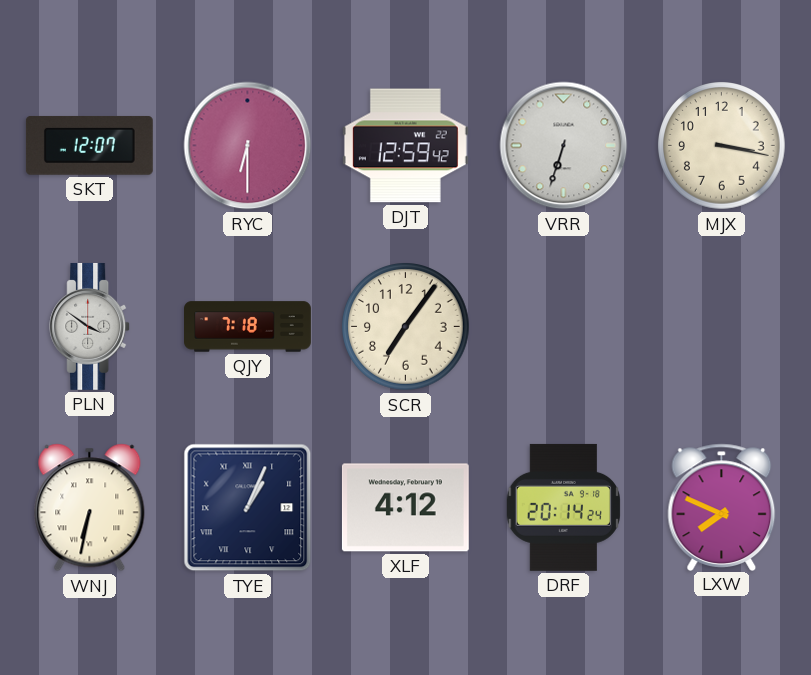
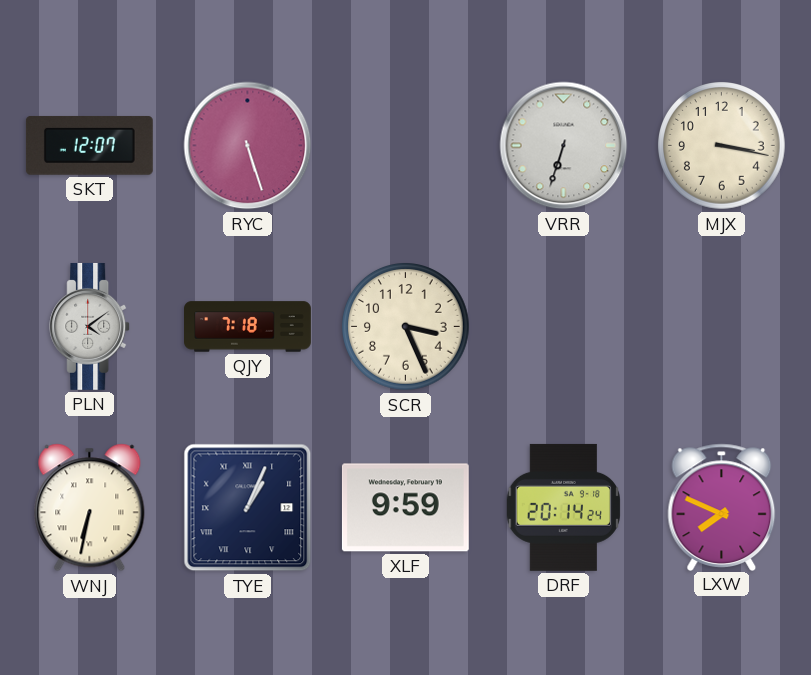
RYC: 6:30 -> 5:27 (248, 146)
DJT: 12:59 -> none (405, 146)
PLN: 3:51 -> 4:09 (90, 326)
SCR: 7:06 -> 3:26 (406, 327)
XLF: 4:12 -> 9:59 (405, 508)
